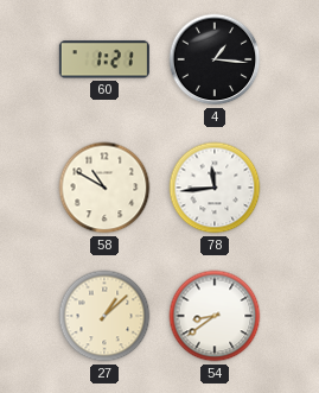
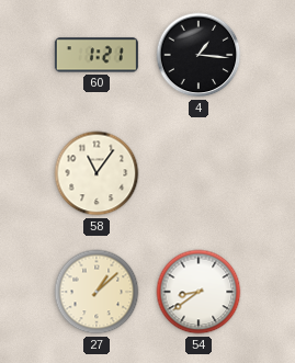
58: 10:50 -> 11:06 (97, 173)
78: 11:44 -> none (215, 188)
